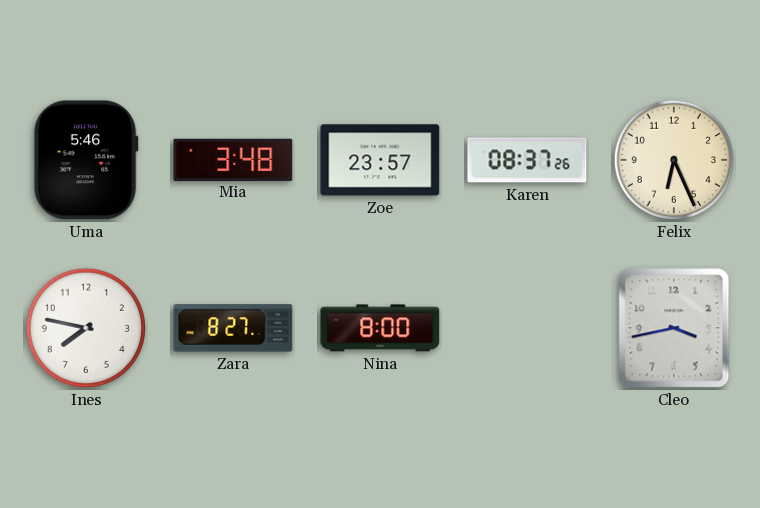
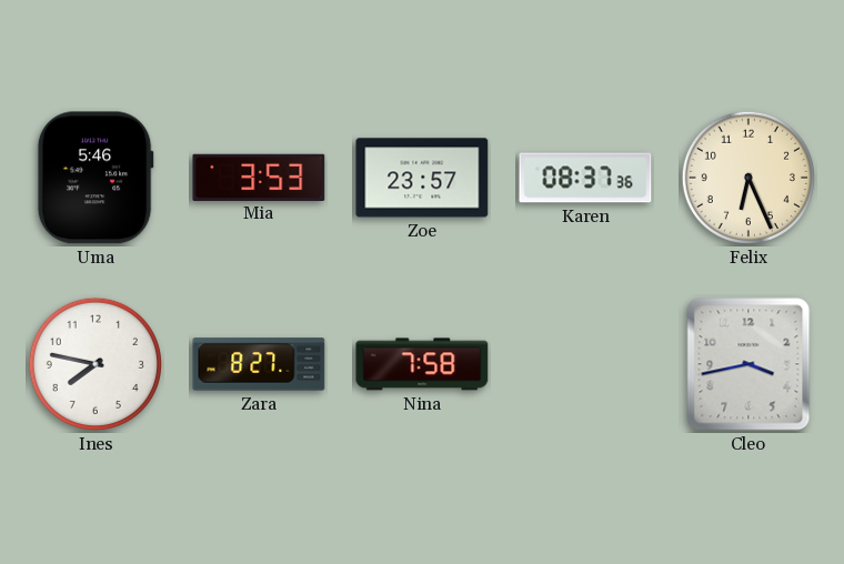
Mia: 3:48 -> 3:53 (259, 177)
Karen: 08:37:26 -> 08:37:36 (585, 178)
Nina: 8:00 -> 7:58 (422, 364)
